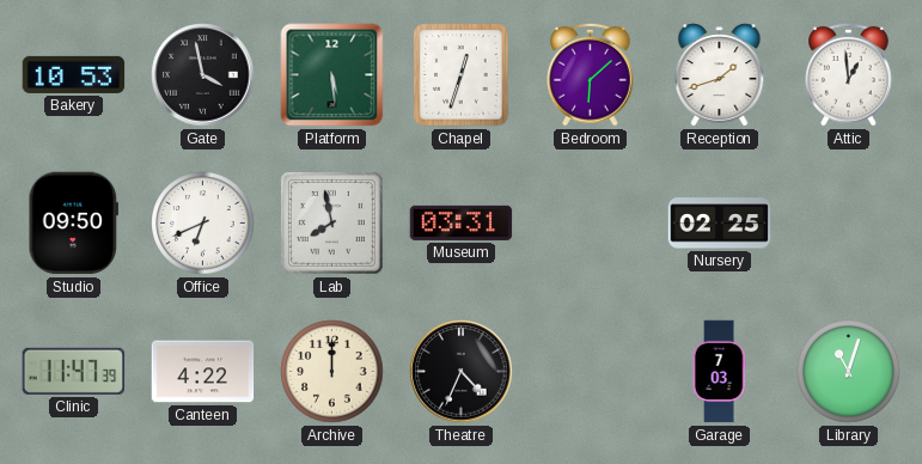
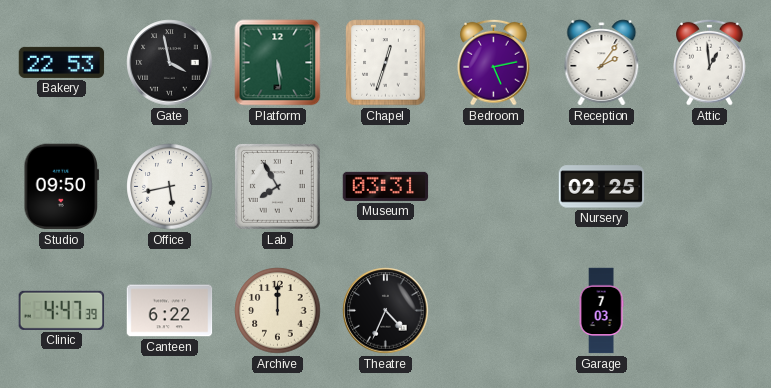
Bakery: 10:53 -> 22:53 (62, 62)
Bedroom: 6:08 -> 5:13 (494, 62)
Reception: 1:42 -> 2:06 (602, 63)
Office: 6:41 -> 5:43 (170, 187)
Lab: 7:58 -> 7:55 (277, 186)
Clinic: 11:47 -> 4:47 (62, 310)
Canteen: 4:22 -> 6:22 (170, 311)
Library: 11:03 -> none (849, 372)
